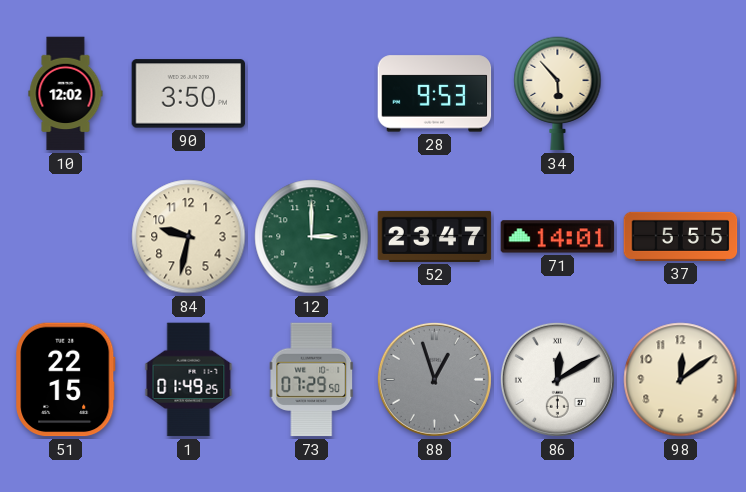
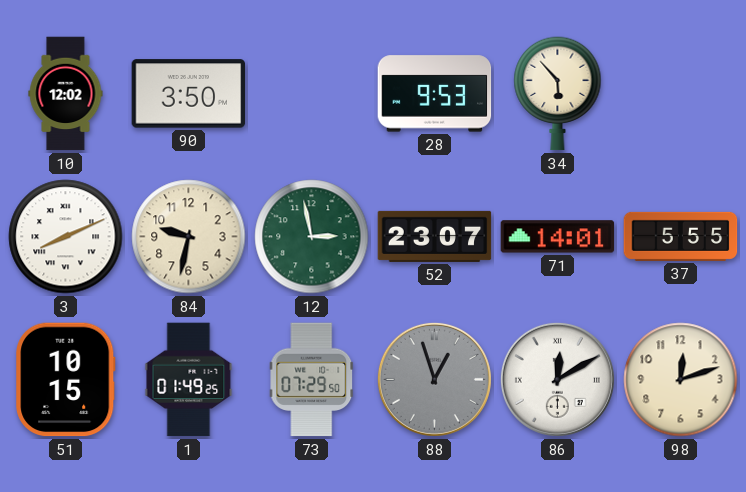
3: none -> 8:11 (66, 237)
12: 3:00 -> 2:58 (312, 237)
52: 23:47 -> 23:07 (435, 236)
51: 22:15 -> 10:15 (66, 380)
98: 12:09 -> 12:12 (681, 380)
